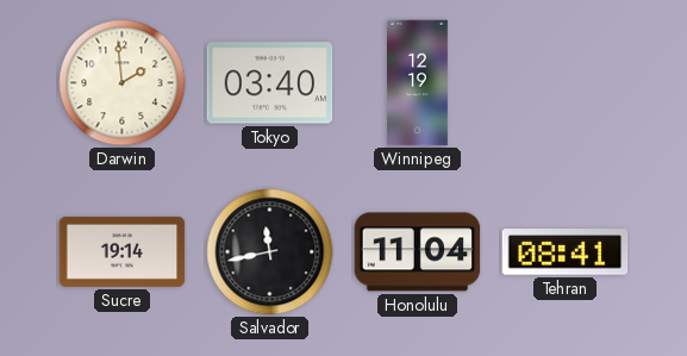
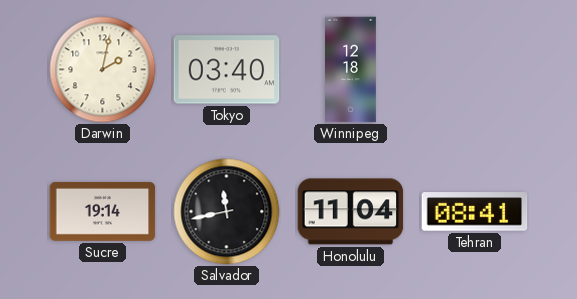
Darwin: 1:59 -> 2:02 (103, 70)
Winnipeg: 12:19 -> 12:18 (351, 70)
